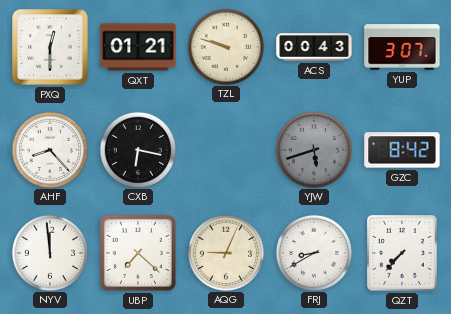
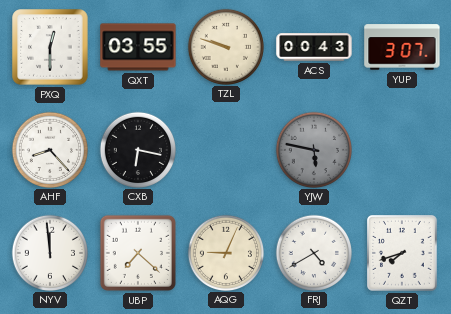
QXT: 01:21 -> 03:55 (138, 47)
YJW: 5:42 -> 5:47 (313, 149)
GZC: 8:42 -> none (402, 150)
FRJ: 8:40 -> 4:40 (313, 252)
QZT: 7:37 -> 7:42 (403, 254)
